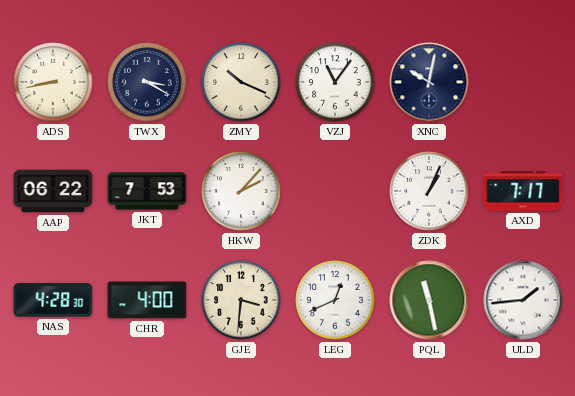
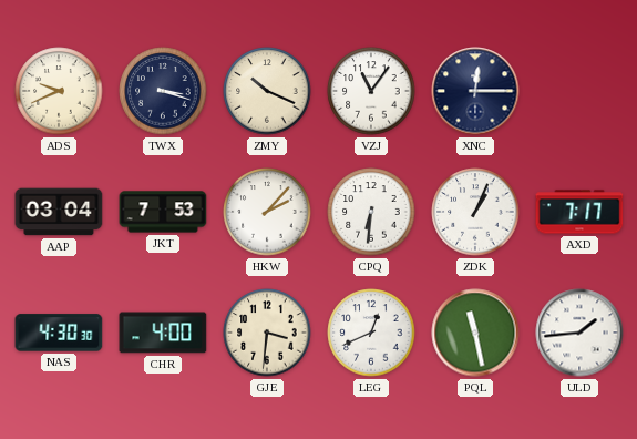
ADS: 8:43 -> 9:41 (59, 91)
TWX: 3:20 -> 3:18 (163, 91)
XNC: 10:02 -> 12:15 (475, 91)
AAP: 06:22 -> 03:04 (59, 212)
CPQ: none -> 6:31 (371, 212)
NAS: 4:28 -> 4:30 (59, 333)
